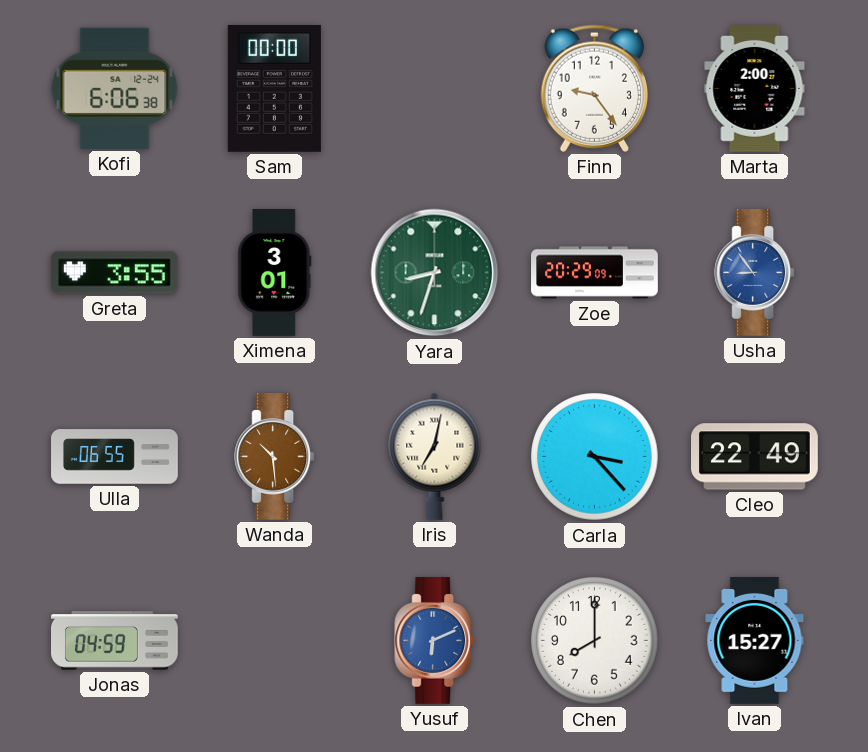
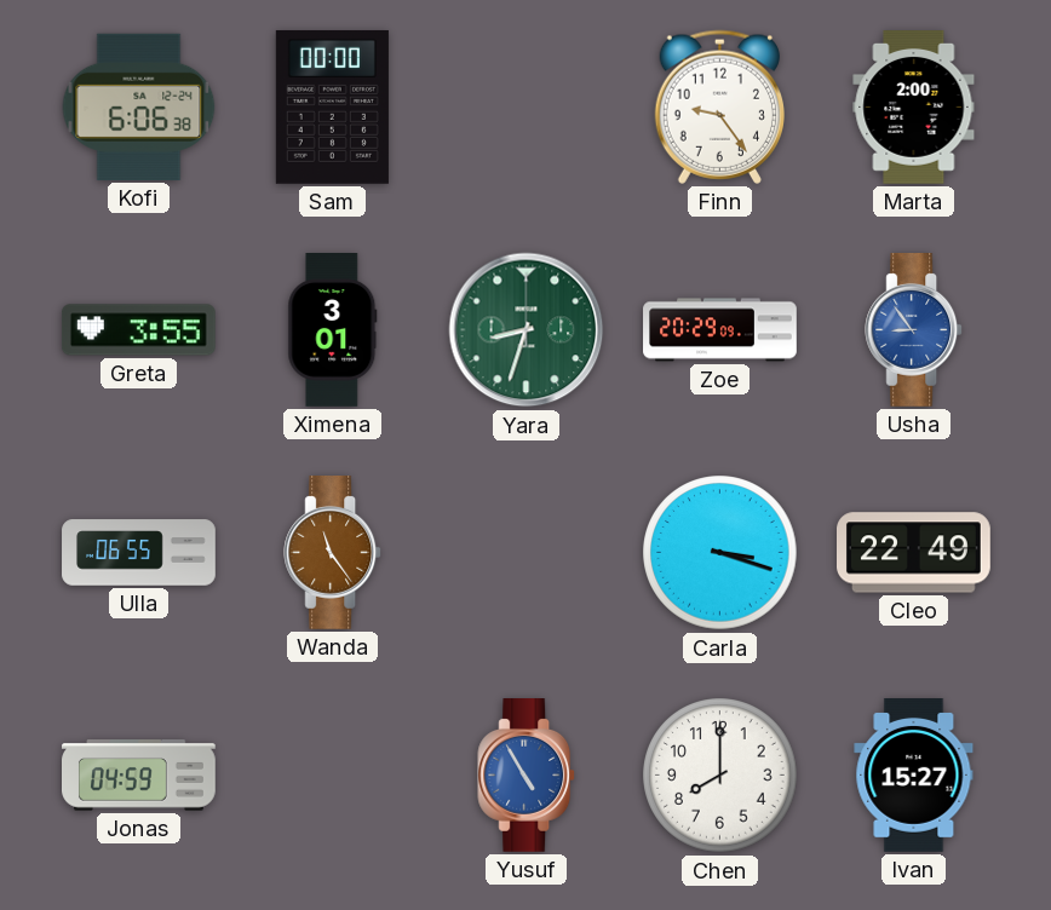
Wanda: 10:29 -> 11:24 (333, 553)
Iris: 7:02 -> none (435, 456)
Carla: 3:23 -> 3:18 (720, 553)
Yusuf: 6:11 -> 4:55 (527, 776)
